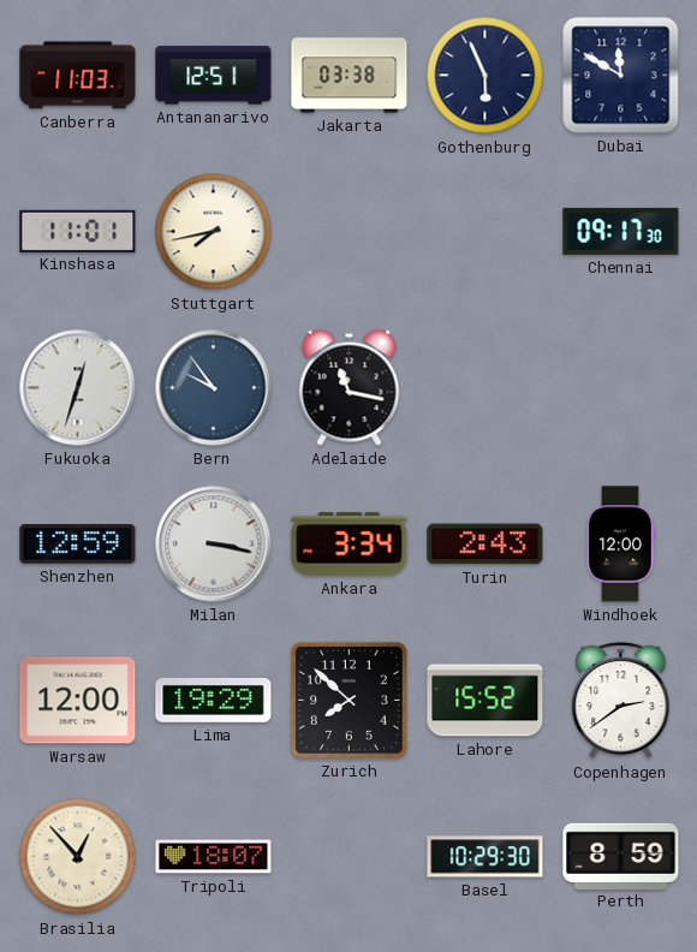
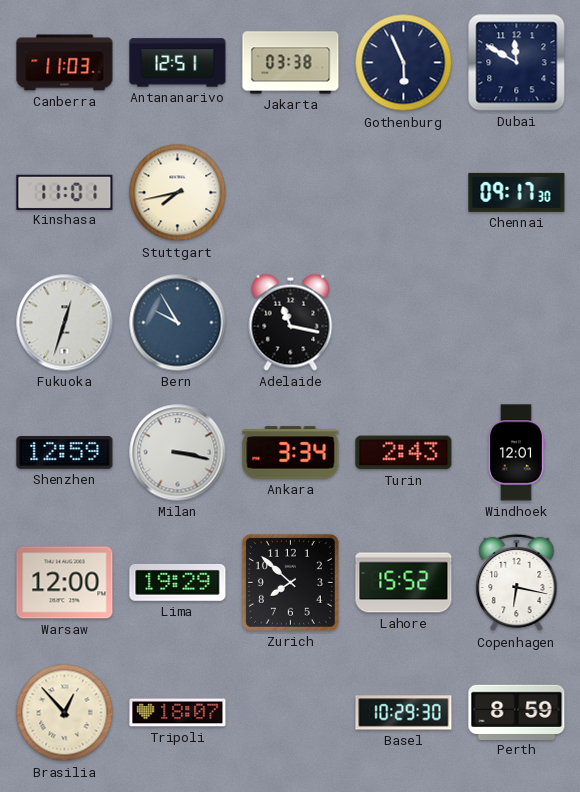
Bern: 9:54 -> 9:55 (178, 323)
Windhoek: 12:00 -> 12:01 (516, 453)
Copenhagen: 2:39 -> 6:17 (517, 583)
